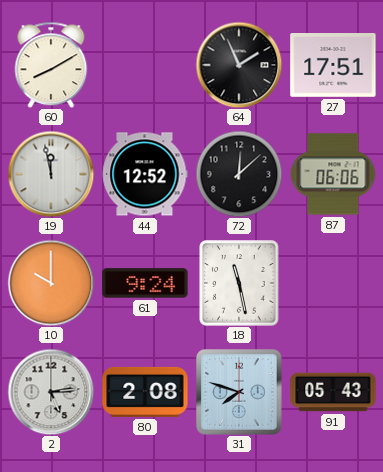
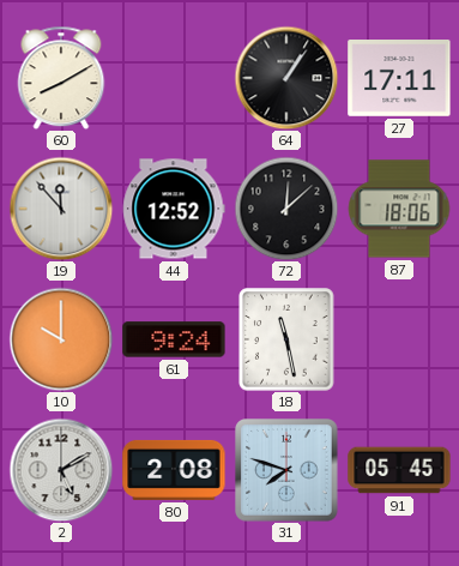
64: 1:56 -> 1:06 (286, 78)
27: 17:51 -> 17:11 (399, 79)
19: 11:58 -> 11:53 (61, 209)
87: 06:06 -> 18:06 (399, 209)
2: 5:14 -> 5:10 (61, 470)
91: 05:43 -> 05:45 (399, 470)
